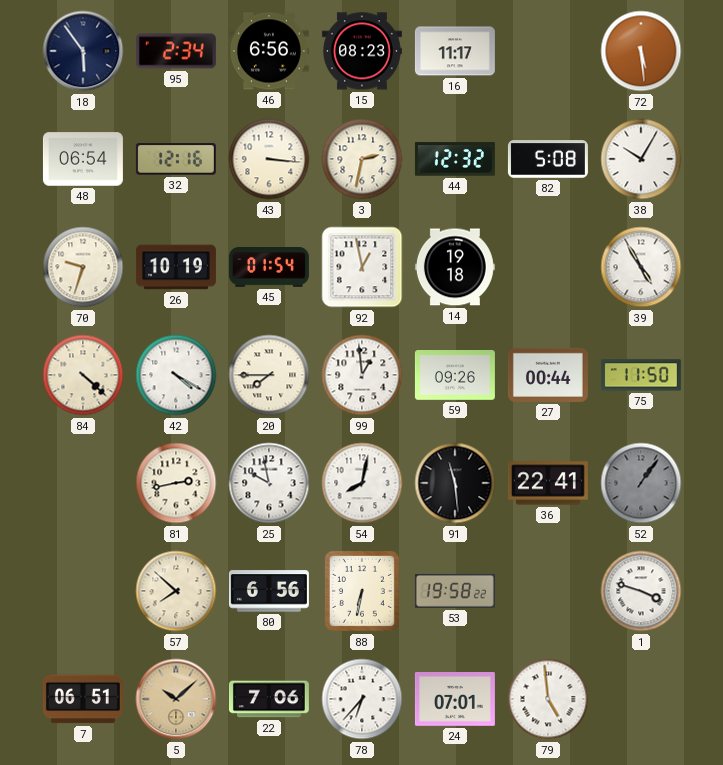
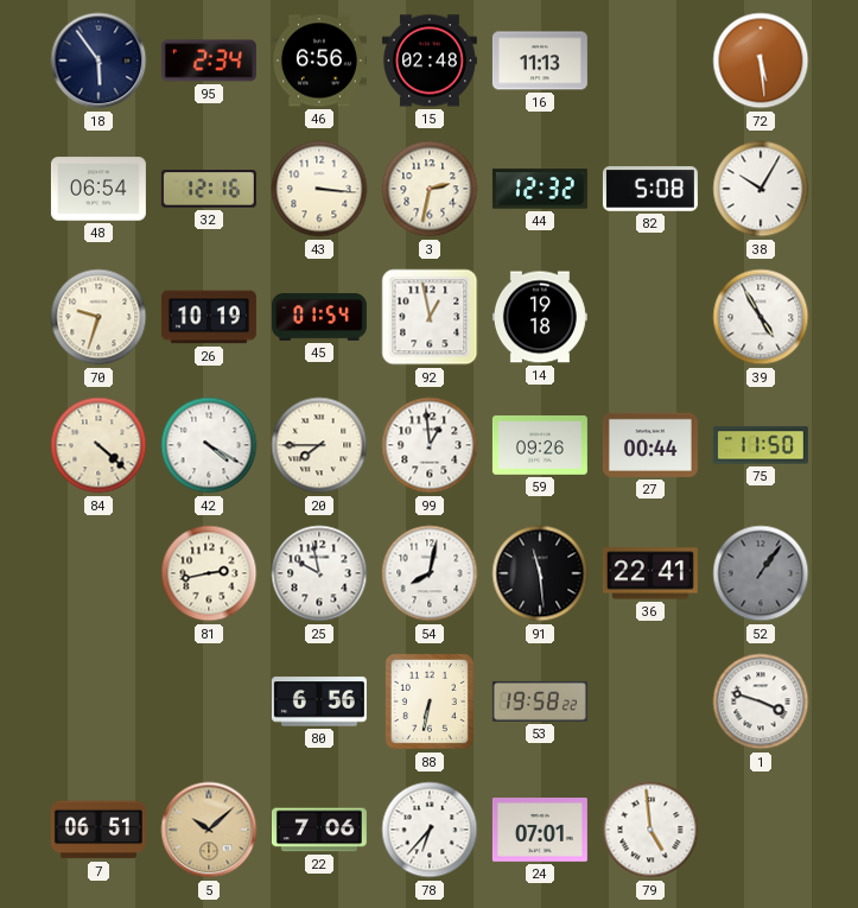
15: 08:23 -> 02:48 (430, 61)
16: 11:17 -> 11:13 (540, 61)
57: 7:52 -> none (176, 591)
